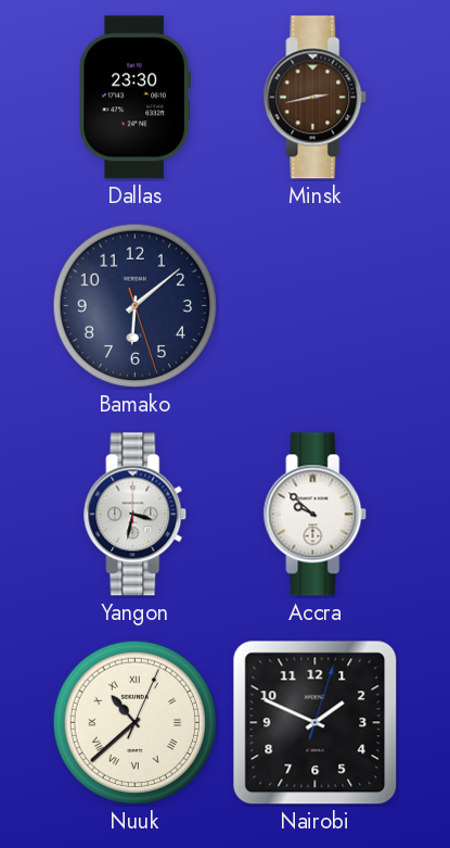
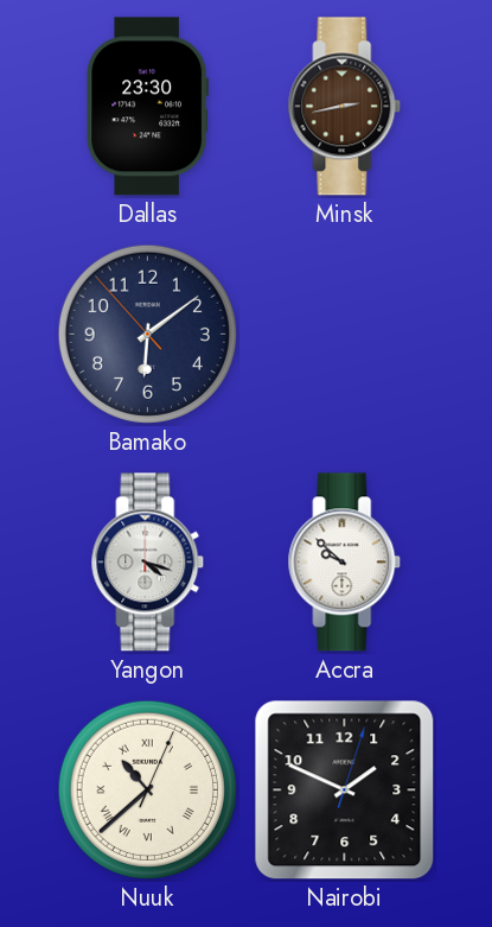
Bamako: 6:08:27 -> 6:08:53 (147, 334)
Yangon: 3:32 -> 4:18 (148, 563)
